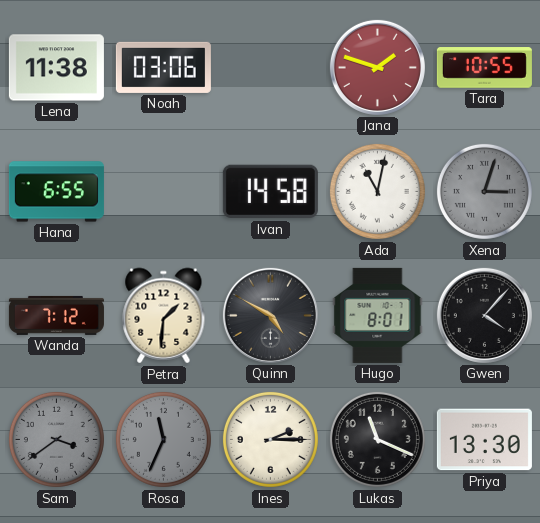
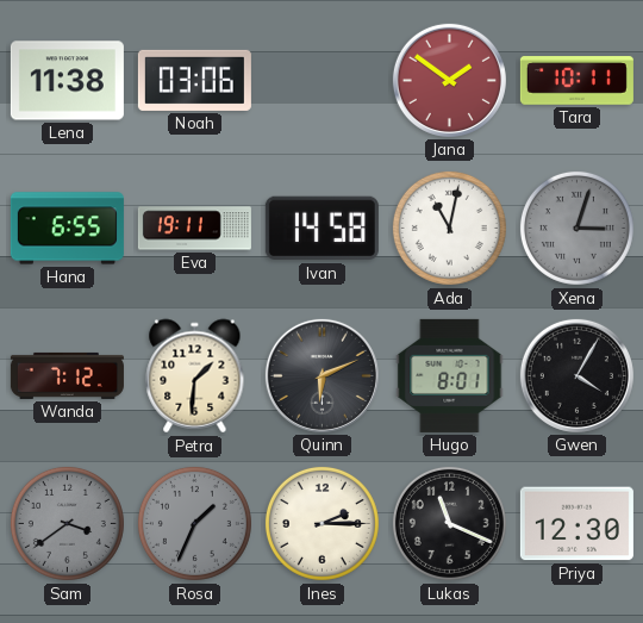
Jana: 1:48 -> 1:51 (449, 80)
Tara: 10:55 -> 10:11 (576, 81)
Eva: none -> 19:11 (194, 229)
Quinn: 4:50 -> 6:11 (321, 375)
Gwen: 4:07 -> 4:05 (576, 375)
Rosa: 11:34 -> 1:34 (194, 523)
Priya: 13:30 -> 12:30 (576, 524)
